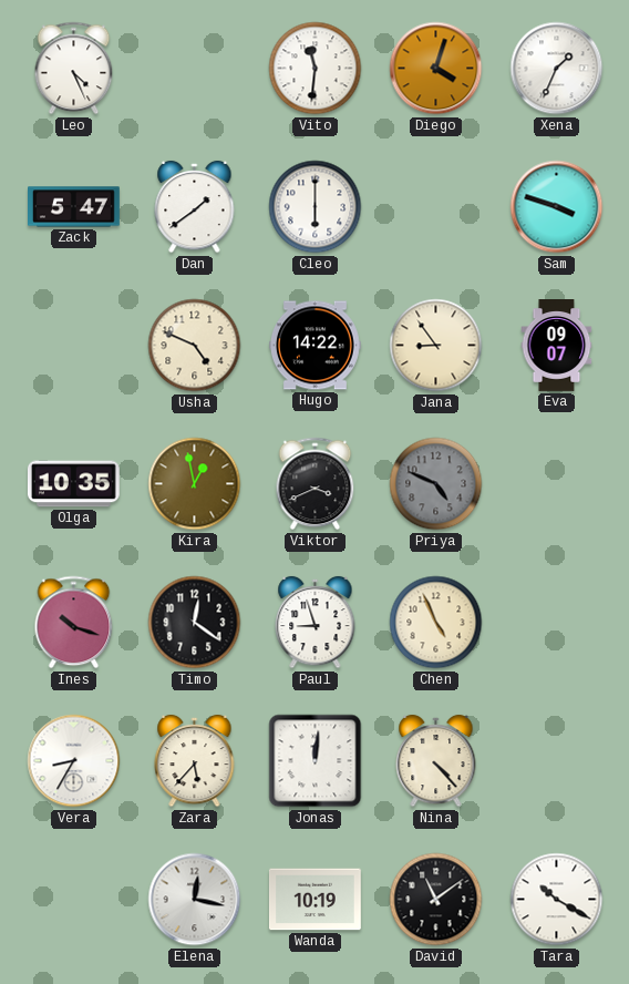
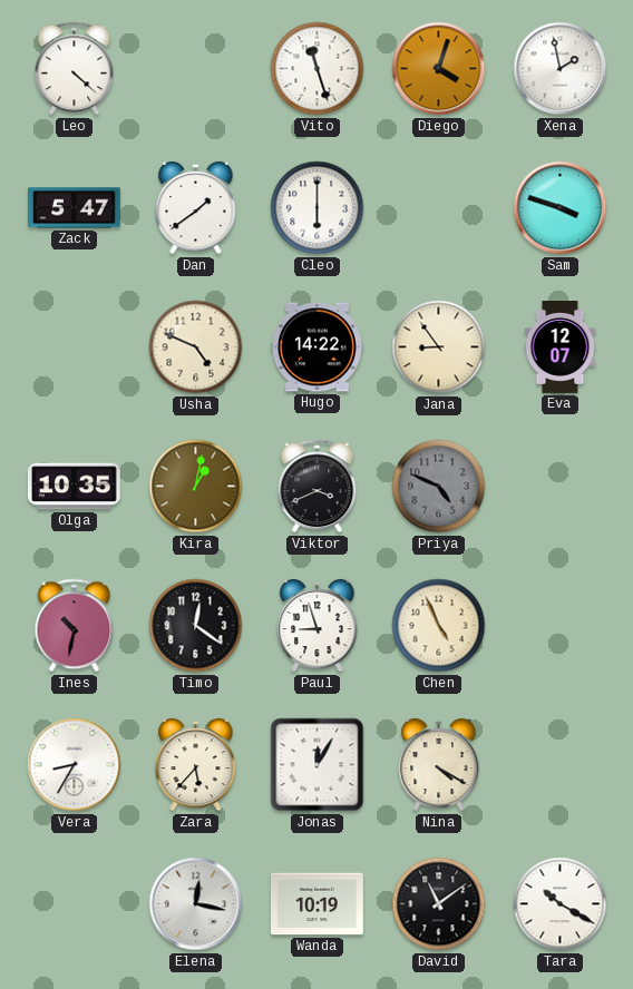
Leo: 4:26 -> 4:22 (75, 69)
Vito: 11:31 -> 11:27 (318, 69)
Xena: 1:34 -> 1:58 (561, 69)
Eva: 09:07 -> 12:07 (561, 347)
Kira: 12:58 -> 1:02 (196, 487)
Ines: 10:18 -> 10:32 (75, 626)
Jonas: 12:01 -> 12:05 (318, 765)
Nina: 4:23 -> 4:20 (439, 765)
